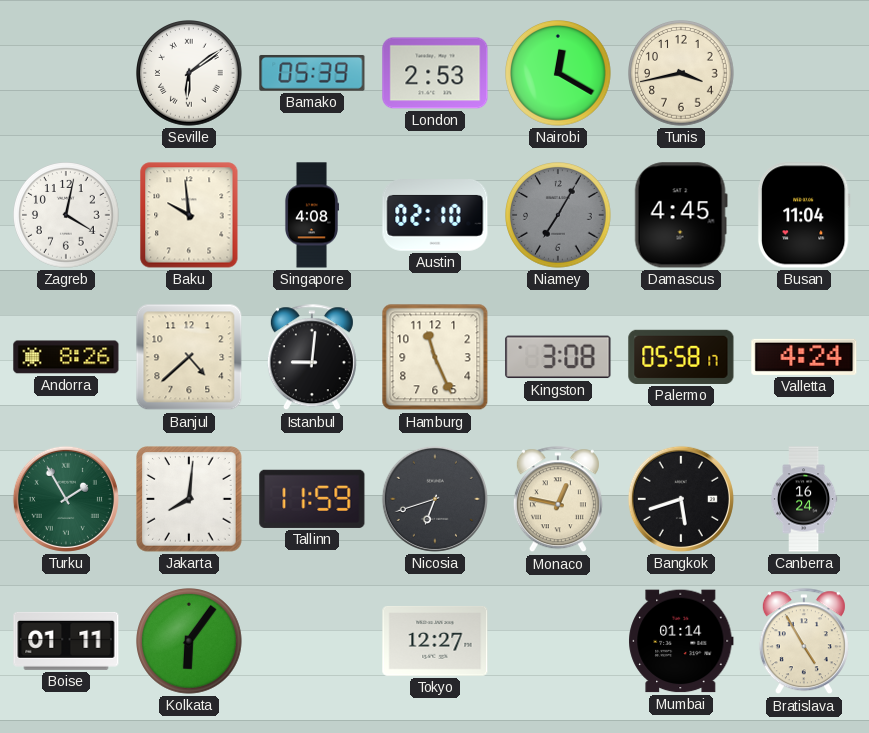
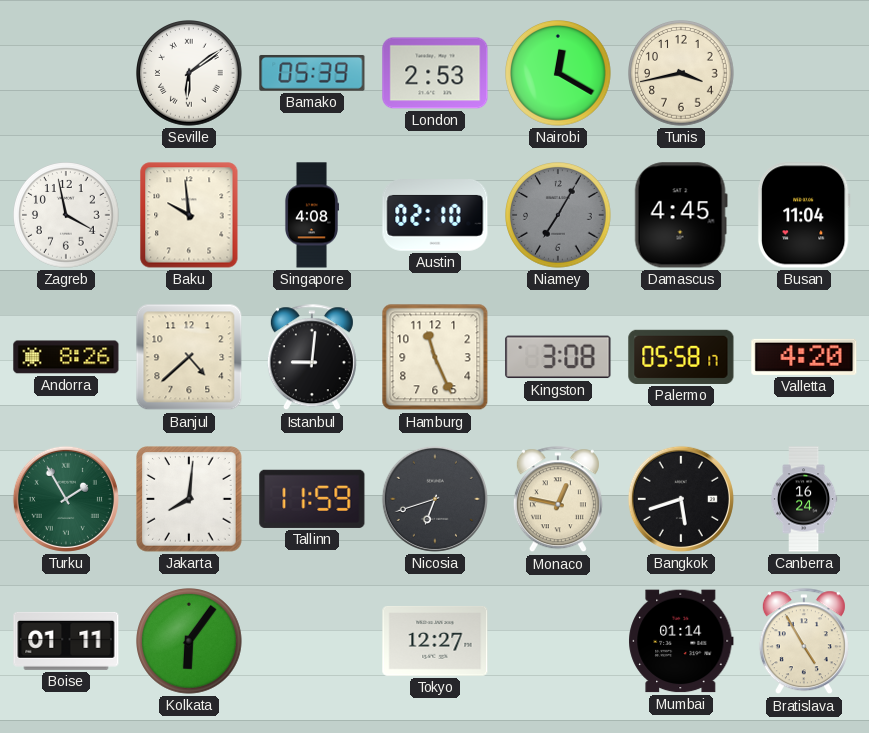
Zagreb: 4:02 -> 3:58 (67, 216)
Valletta: 4:24 -> 4:20 (804, 357)
